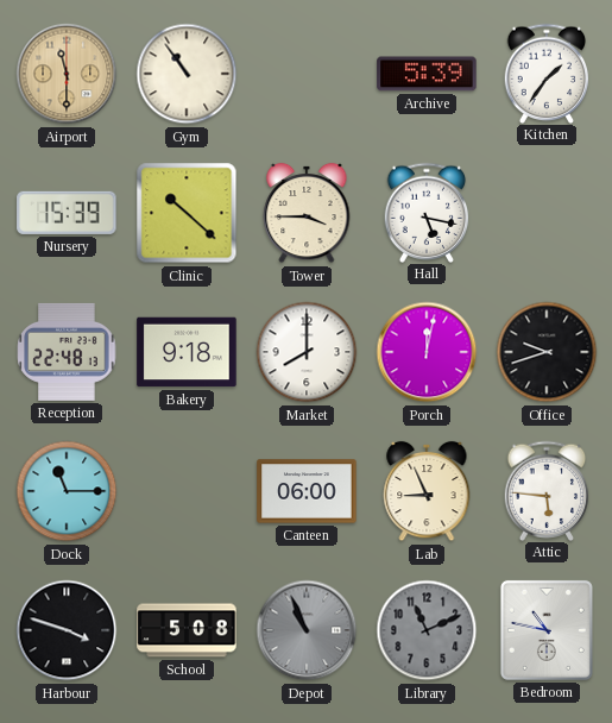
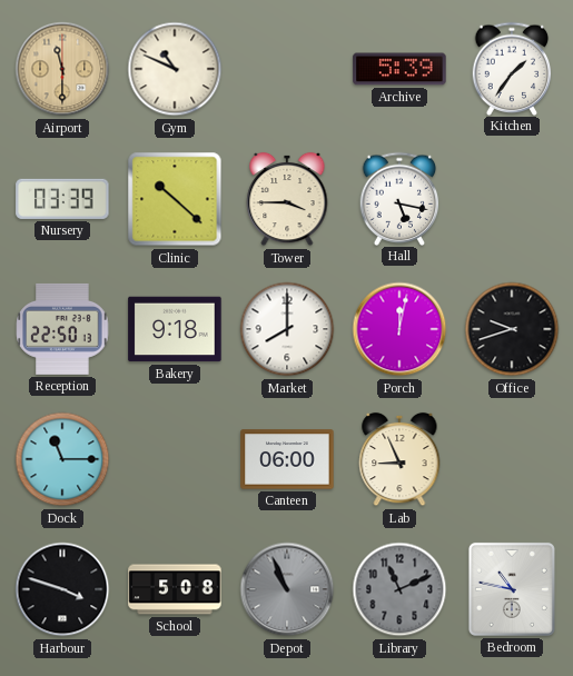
Gym: 10:54 -> 10:49 (175, 69)
Nursery: 15:39 -> 03:39 (62, 199)
Reception: 22:48 -> 22:50 (62, 329)
Attic: 5:46 -> none (547, 490)
